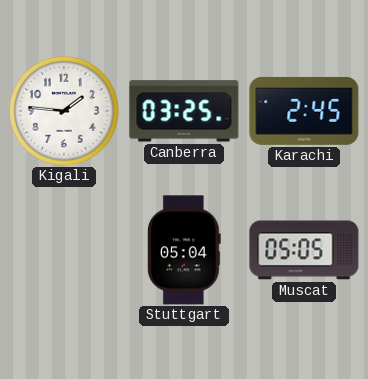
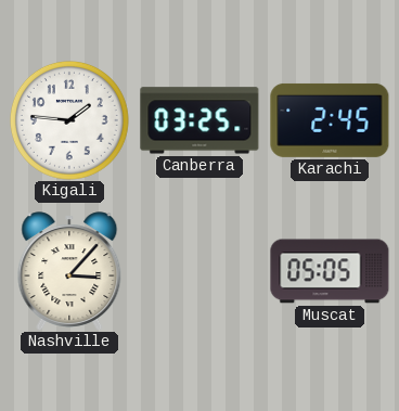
Nashville: none -> 3:07 (69, 271)
Stuttgart: 05:04 -> none (184, 250)
